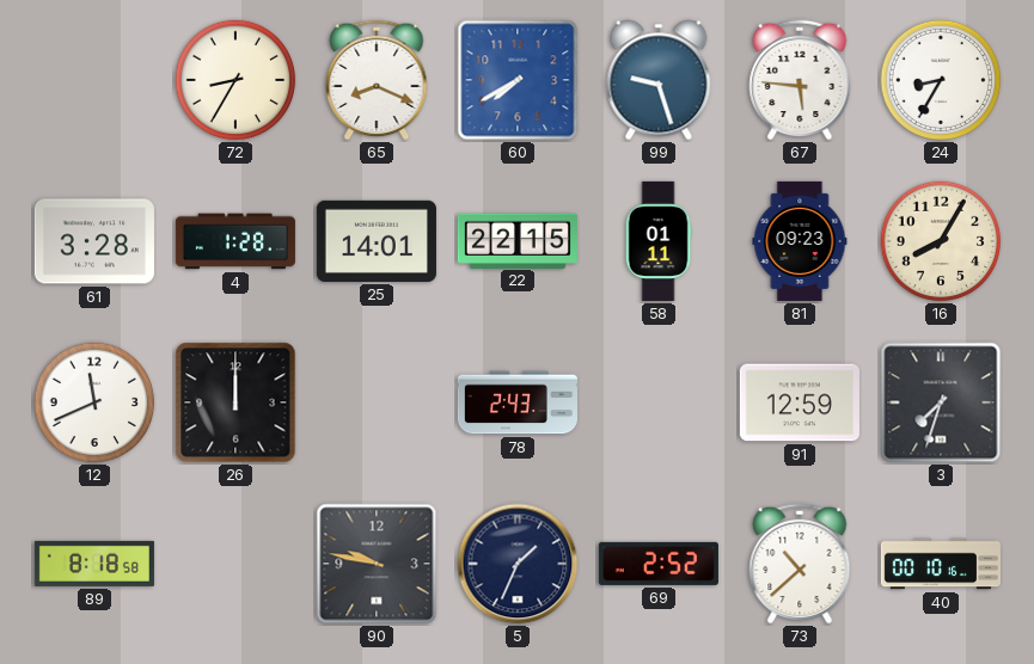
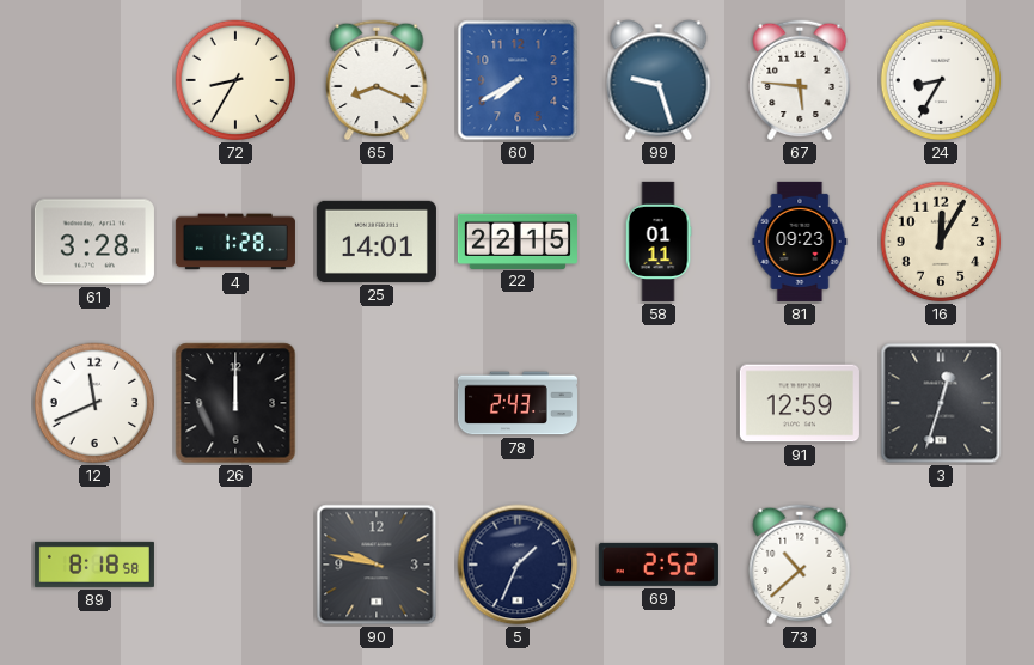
16: 8:05 -> 12:05 (941, 242)
3: 7:33 -> 12:33 (941, 403)
40: 00:10 -> none (941, 564)
